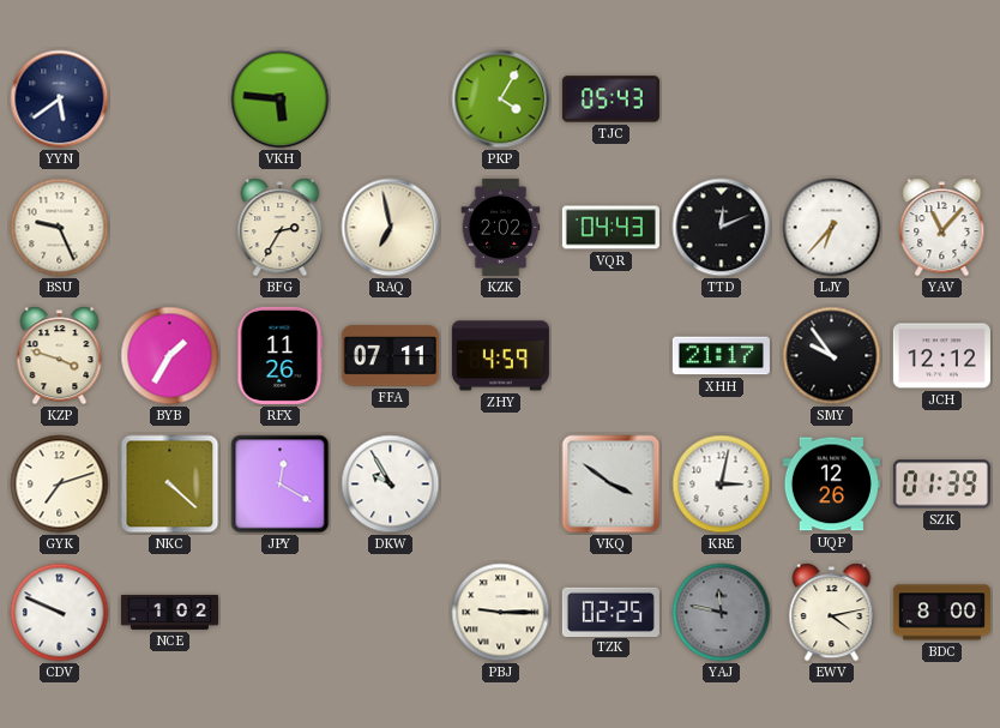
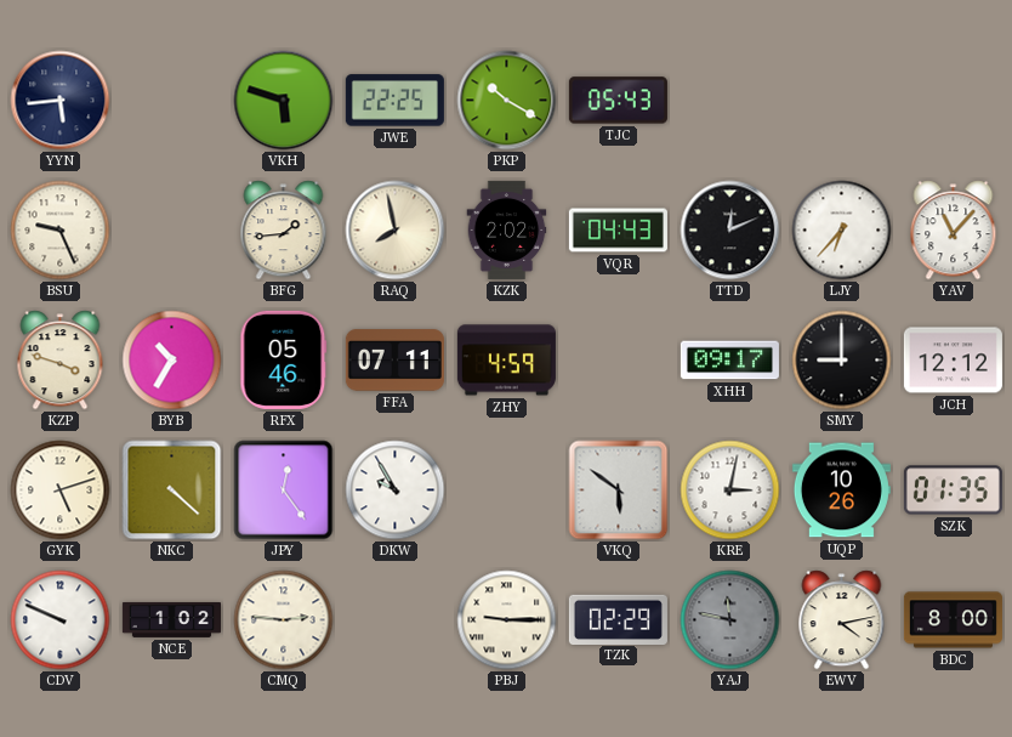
YYN: 5:39 -> 5:44 (61, 101)
VKH: 5:46 -> 5:48 (284, 101)
JWE: none -> 22:25 (394, 101)
PKP: 4:05 -> 10:20 (507, 101)
BFG: 2:35 -> 1:44 (284, 231)
RAQ: 6:58 -> 7:58 (396, 231)
BYB: 1:35 -> 10:35 (172, 361)
RFX: 11:26 -> 05:46 (284, 359)
XHH: 21:17 -> 09:17 (729, 361)
SMY: 9:54 -> 9:00 (842, 361)
GYK: 7:12 -> 5:12 (61, 491)
JPY: 12:20 -> 12:24 (284, 491)
VKQ: 3:51 -> 5:51 (619, 491)
UQP: 12:26 -> 10:26 (841, 491)
SZK: 01:39 -> 01:35 (953, 491)
CMQ: none -> 2:46 (284, 620)
TZK: 02:25 -> 02:29 (618, 619)
